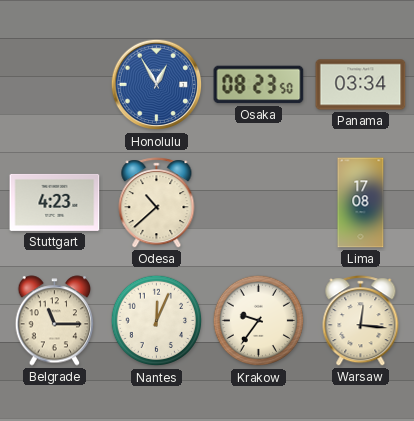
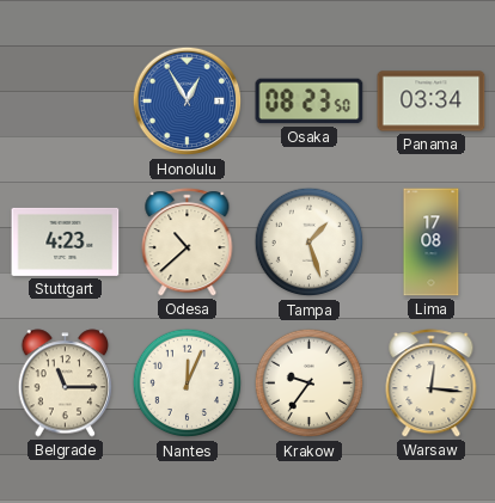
Tampa: none -> 1:27 (310, 243)
